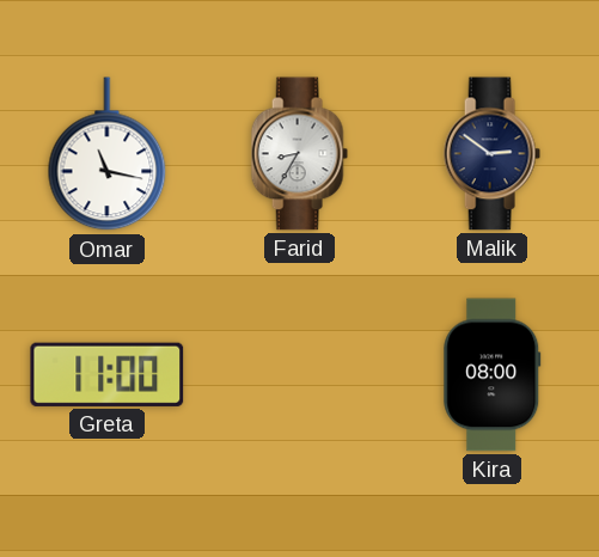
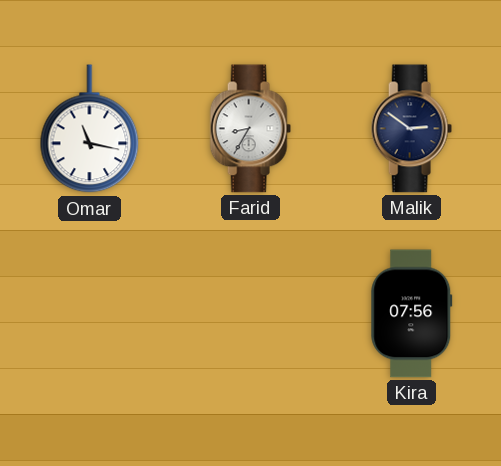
Greta: 11:00 -> none (108, 374)
Kira: 08:00 -> 07:56 (412, 314)
